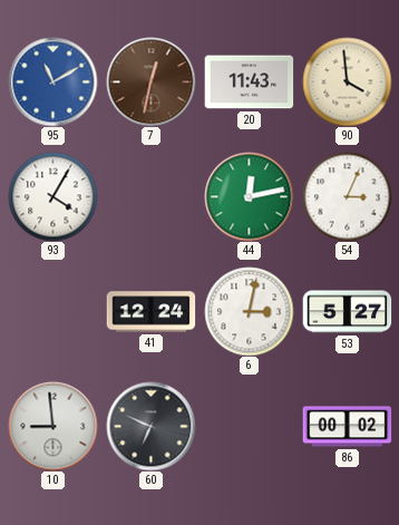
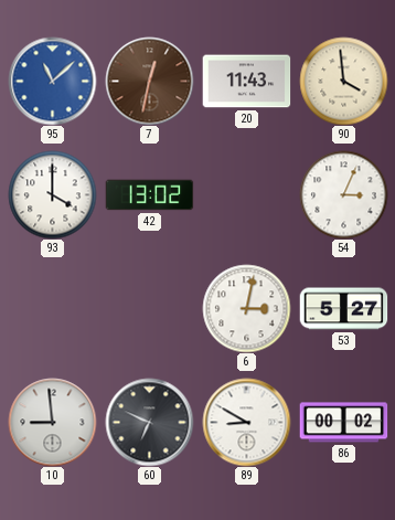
95: 11:10 -> 11:08 (52, 81)
93: 4:05 -> 4:00 (52, 194)
42: none -> 13:02 (149, 195)
44: 12:13 -> none (249, 196)
41: 12:24 -> none (150, 312)
89: none -> 8:50 (246, 422)
